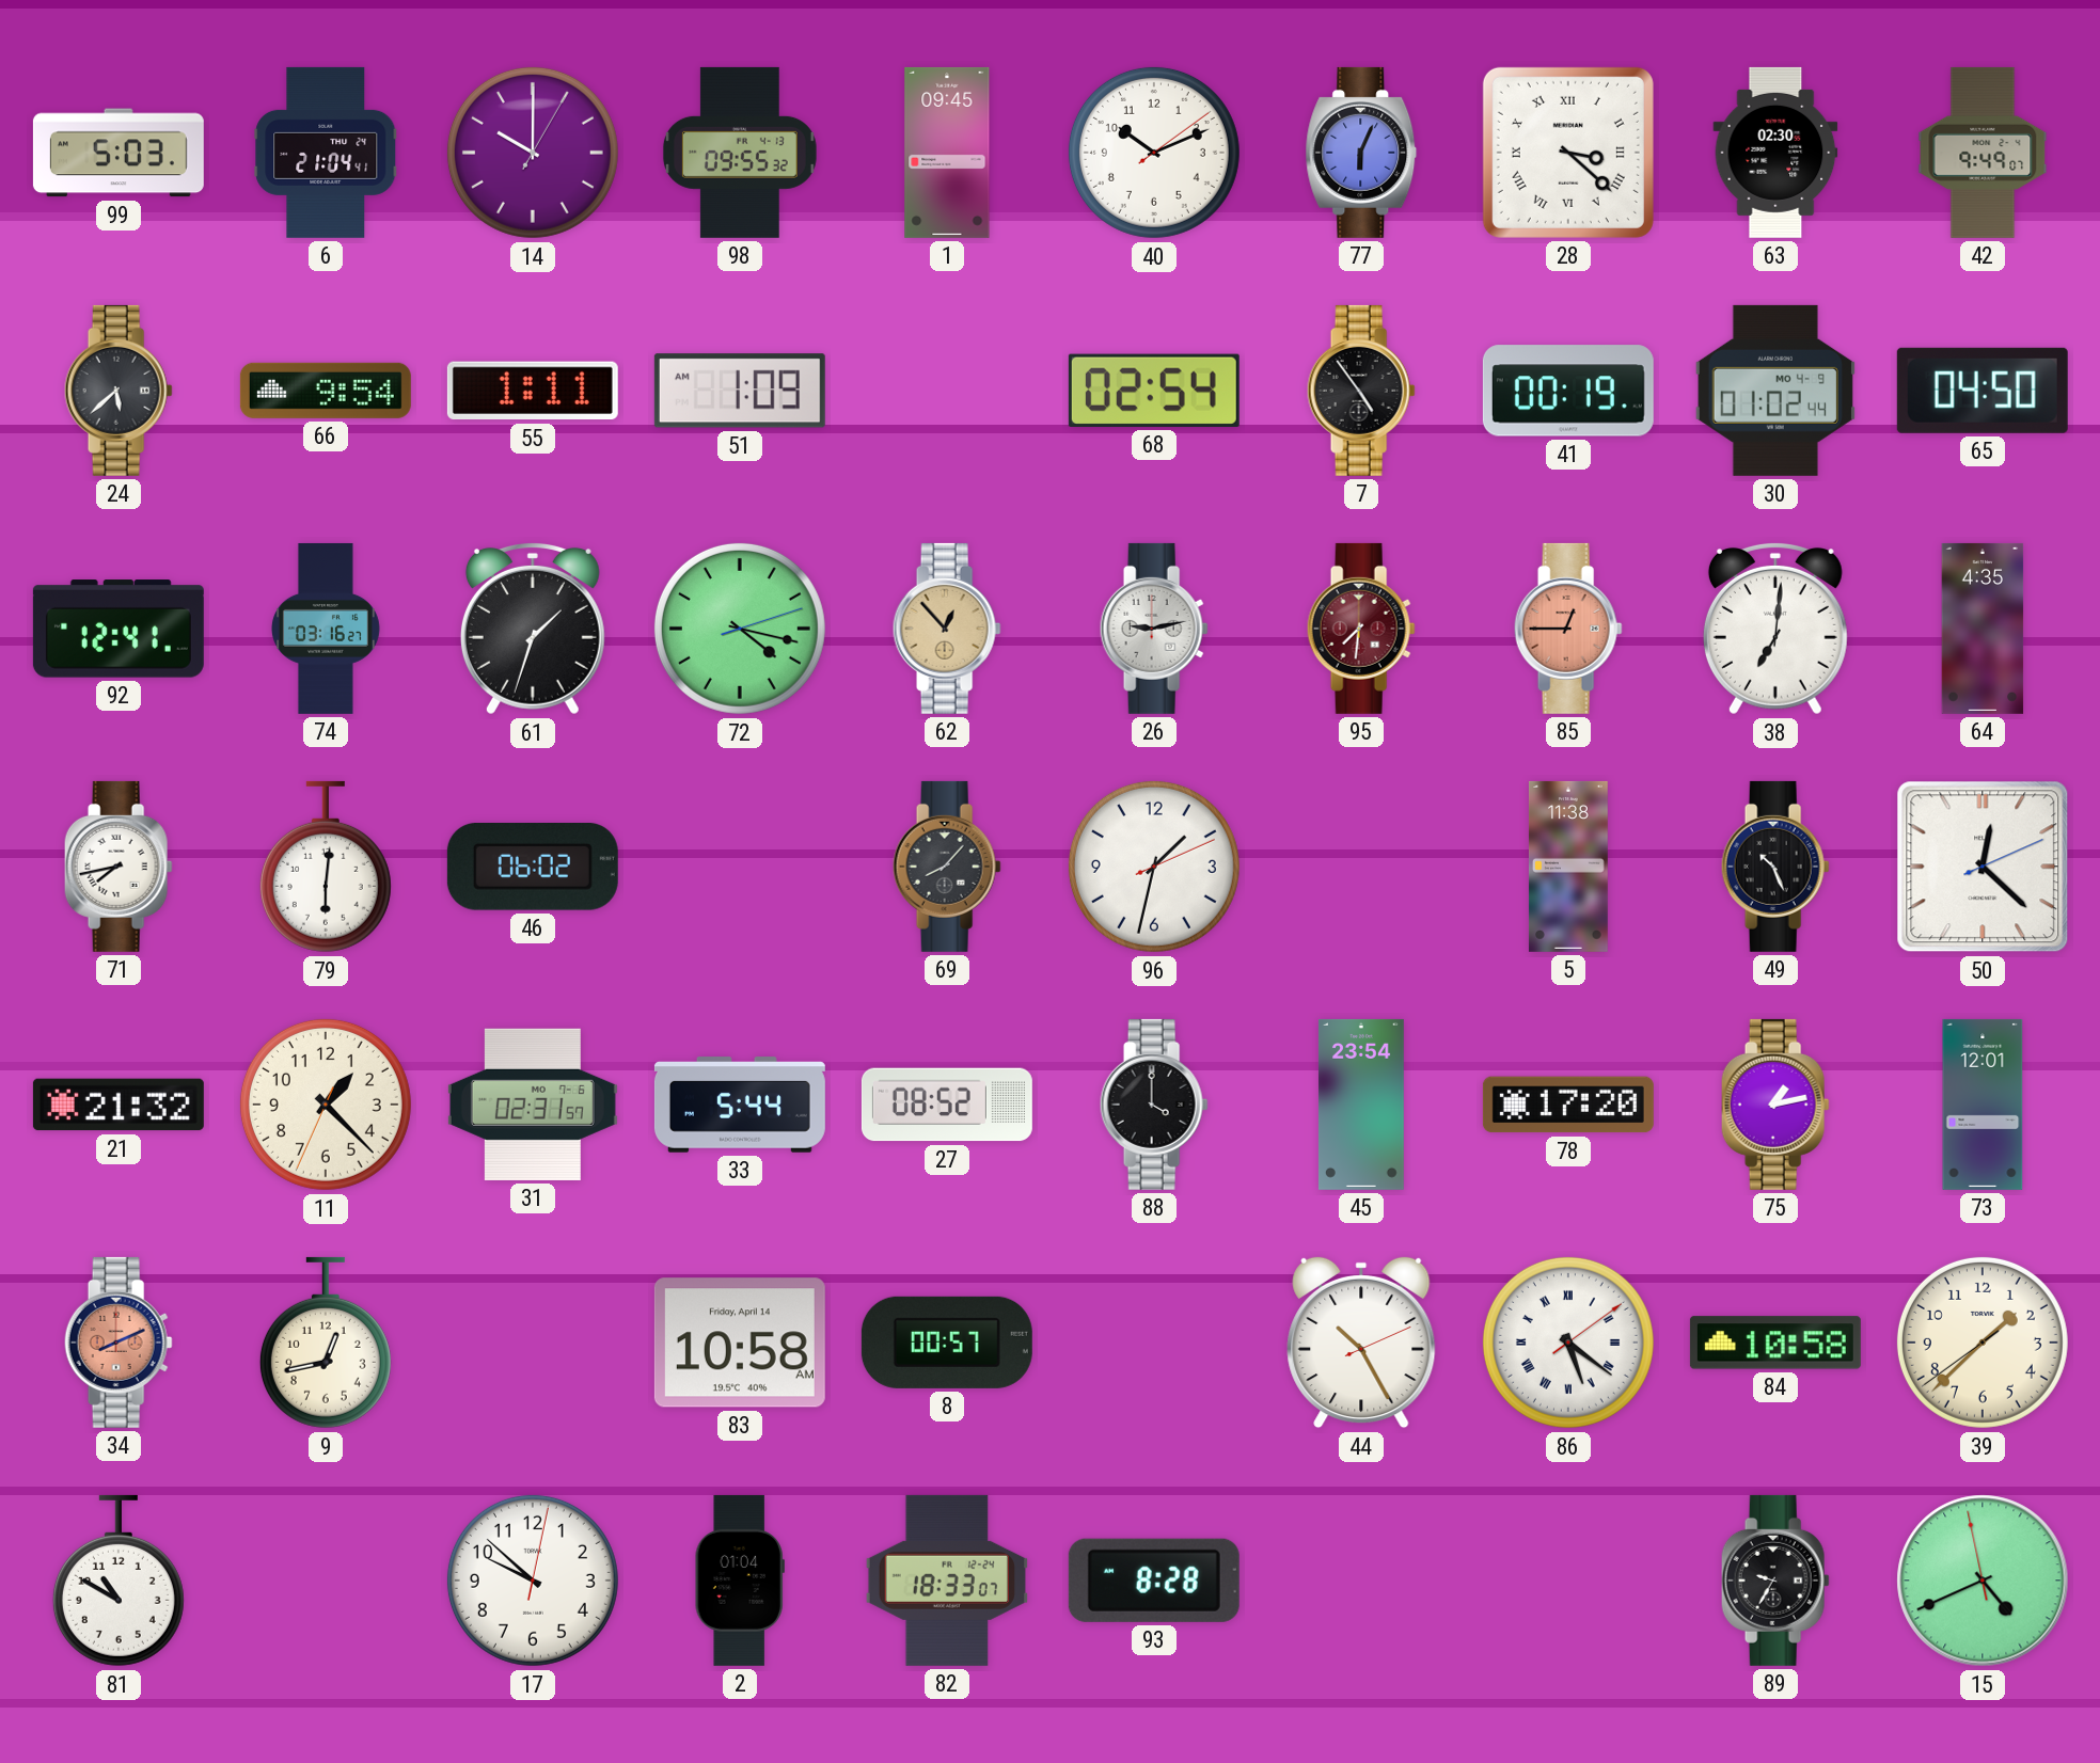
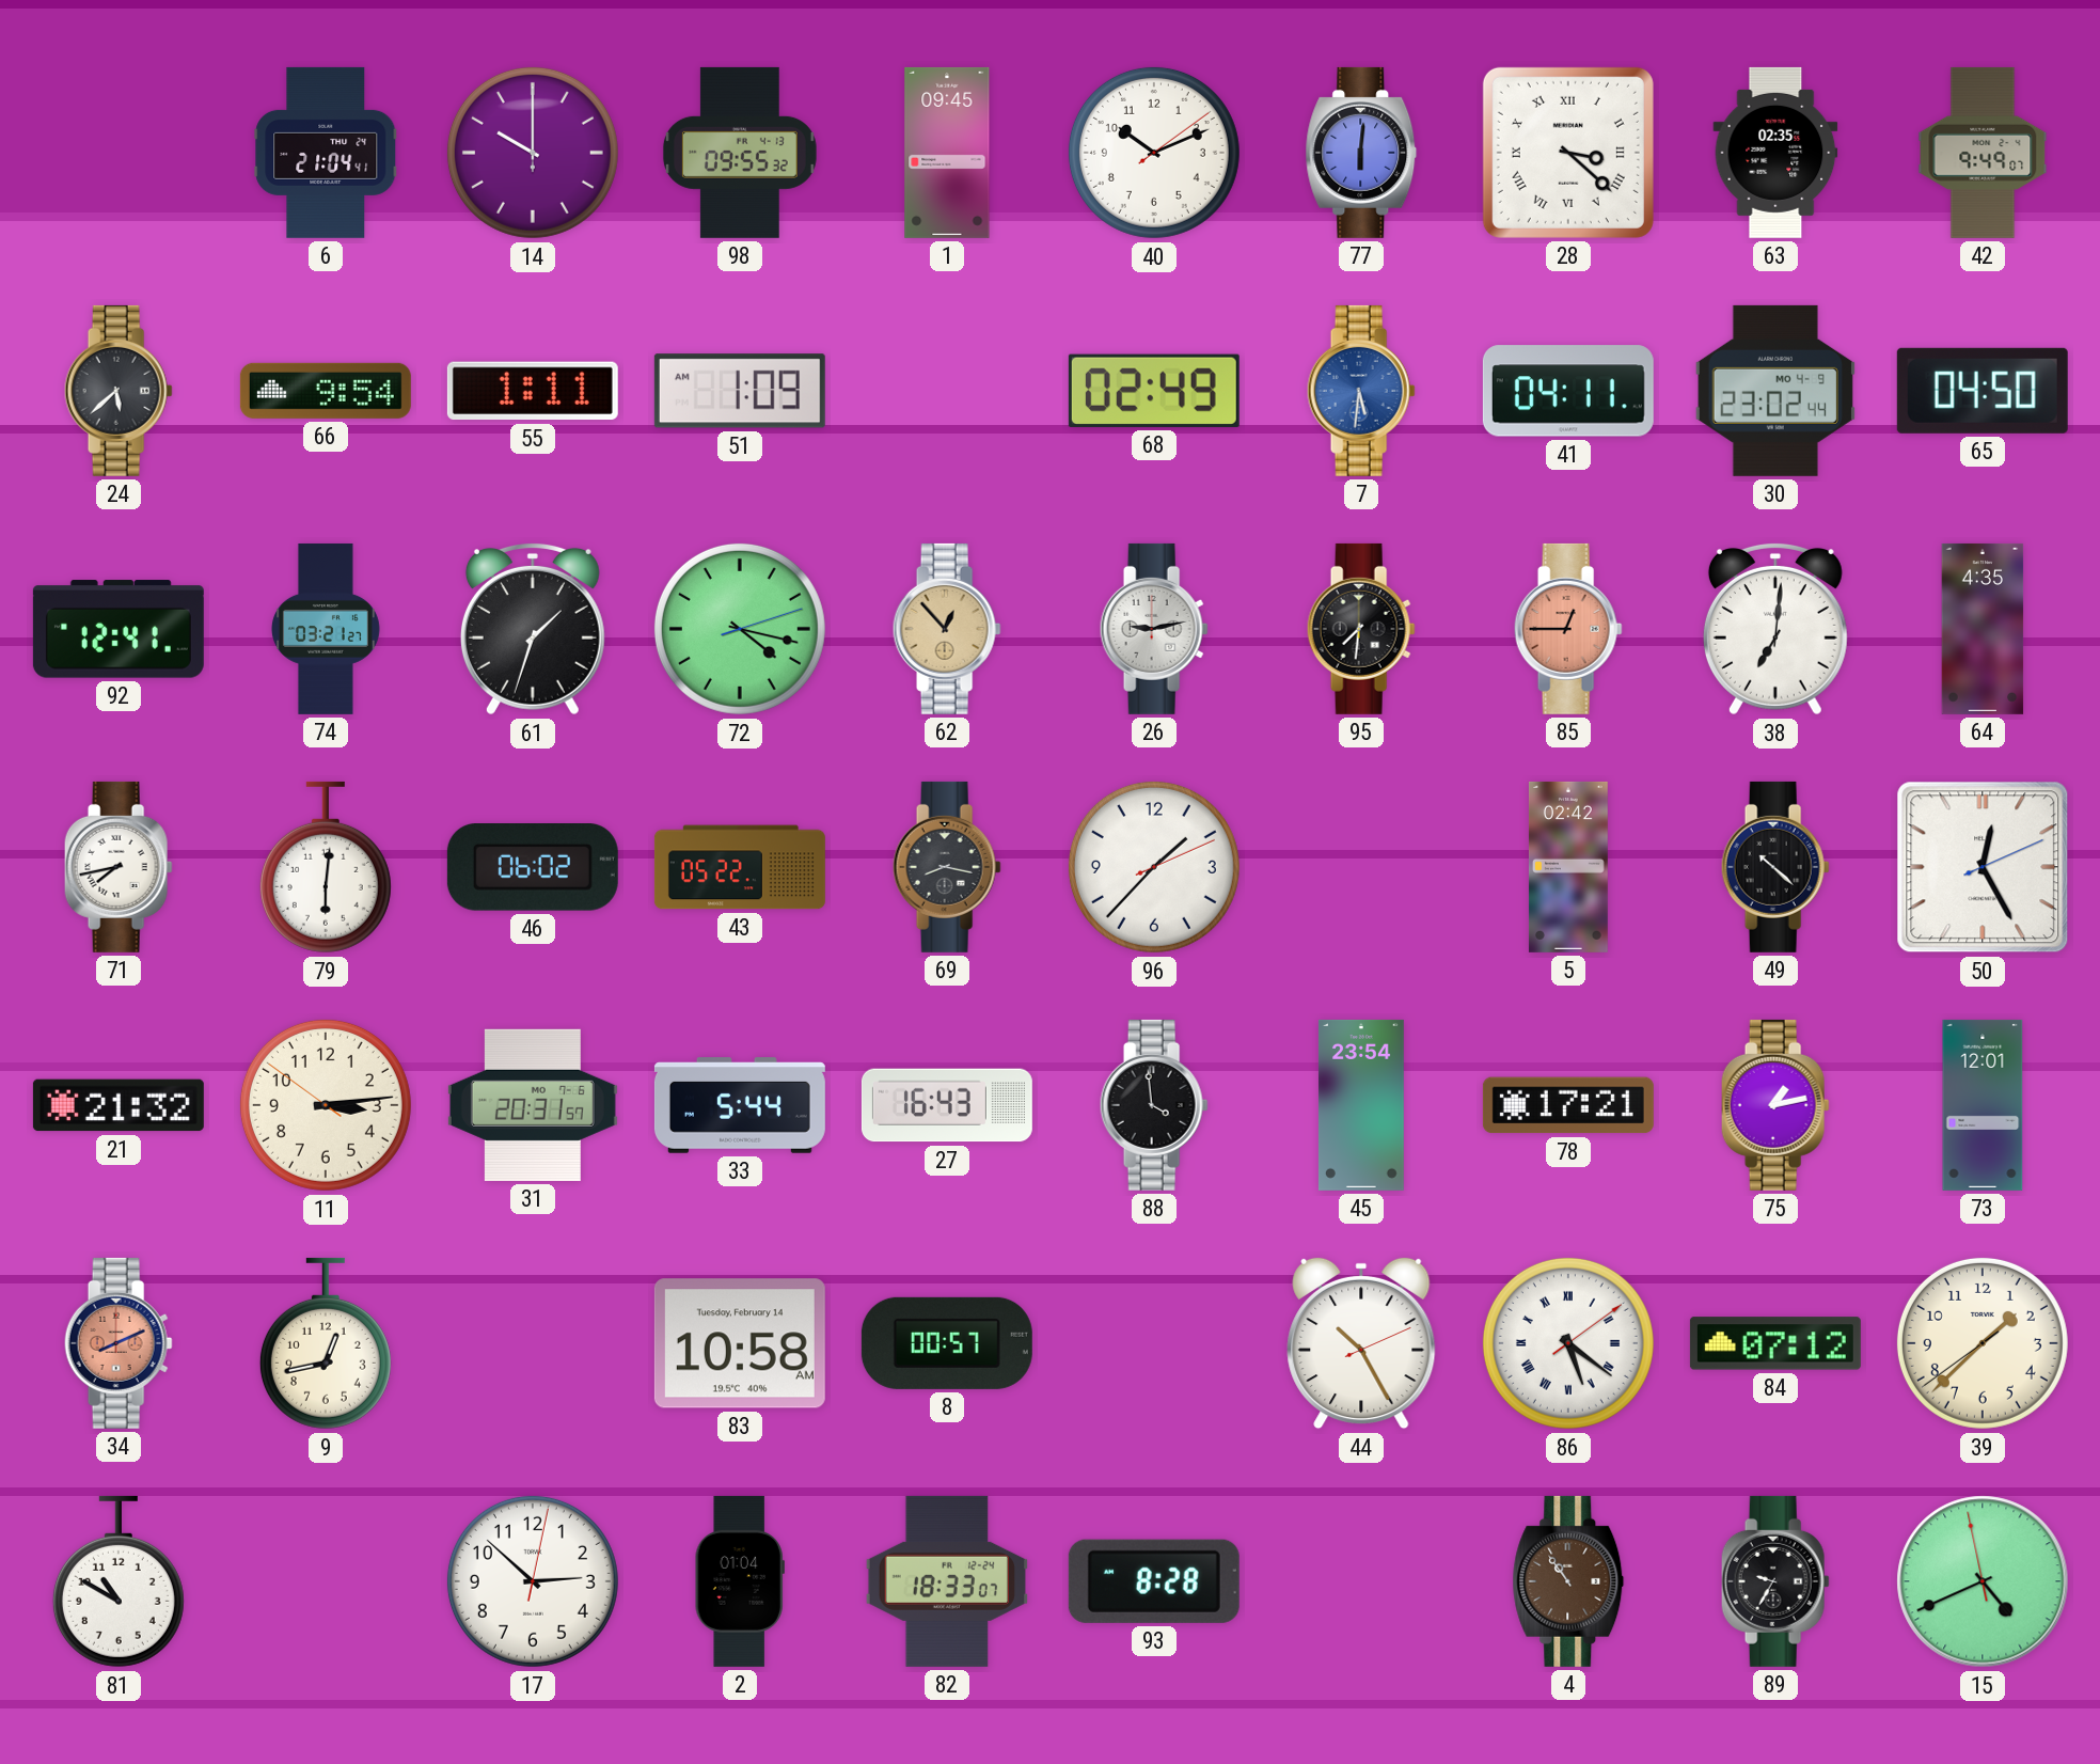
99: 5:03 -> none (119, 153)
14: 10:00:05 -> 10:00:00 (533, 153)
77: 6:04 -> 6:01 (1361, 153)
63: 02:30 -> 02:35 (1775, 153)
68: 02:54 -> 02:49 (1154, 391)
7: 4:54 -> 5:31 (1361, 391)
7 dial: black -> blue (1361, 391)
41: 00:19 -> 04:11 (1568, 391)
30: 01:02 -> 23:02 (1775, 391)
74: 03:16 -> 03:21 (326, 629)
95 dial: burgundy -> black (1361, 629)
43: none -> 05:22 (740, 867)
69: 8:07 -> 8:17 (947, 867)
96: 1:32 -> 1:37 (1154, 867)
5: 11:38 -> 02:42 (1568, 867)
49: 10:26 -> 10:22 (1775, 867)
50: 12:22 -> 12:25 (1983, 867)
11: 1:22 -> 3:13 (326, 1105)
31: 02:31 -> 20:31 (533, 1105)
27: 08:52 -> 16:43 (947, 1105)
88: 4:00 -> 3:59 (1154, 1105)
78: 17:20 -> 17:21 (1568, 1105)
83 date: Friday, April 14 -> Tuesday, February 14 (740, 1343)
84: 10:58 -> 07:12 (1775, 1343)
17: 9:52 -> 2:52 (533, 1581)
4: none -> 10:54 (1568, 1581)
